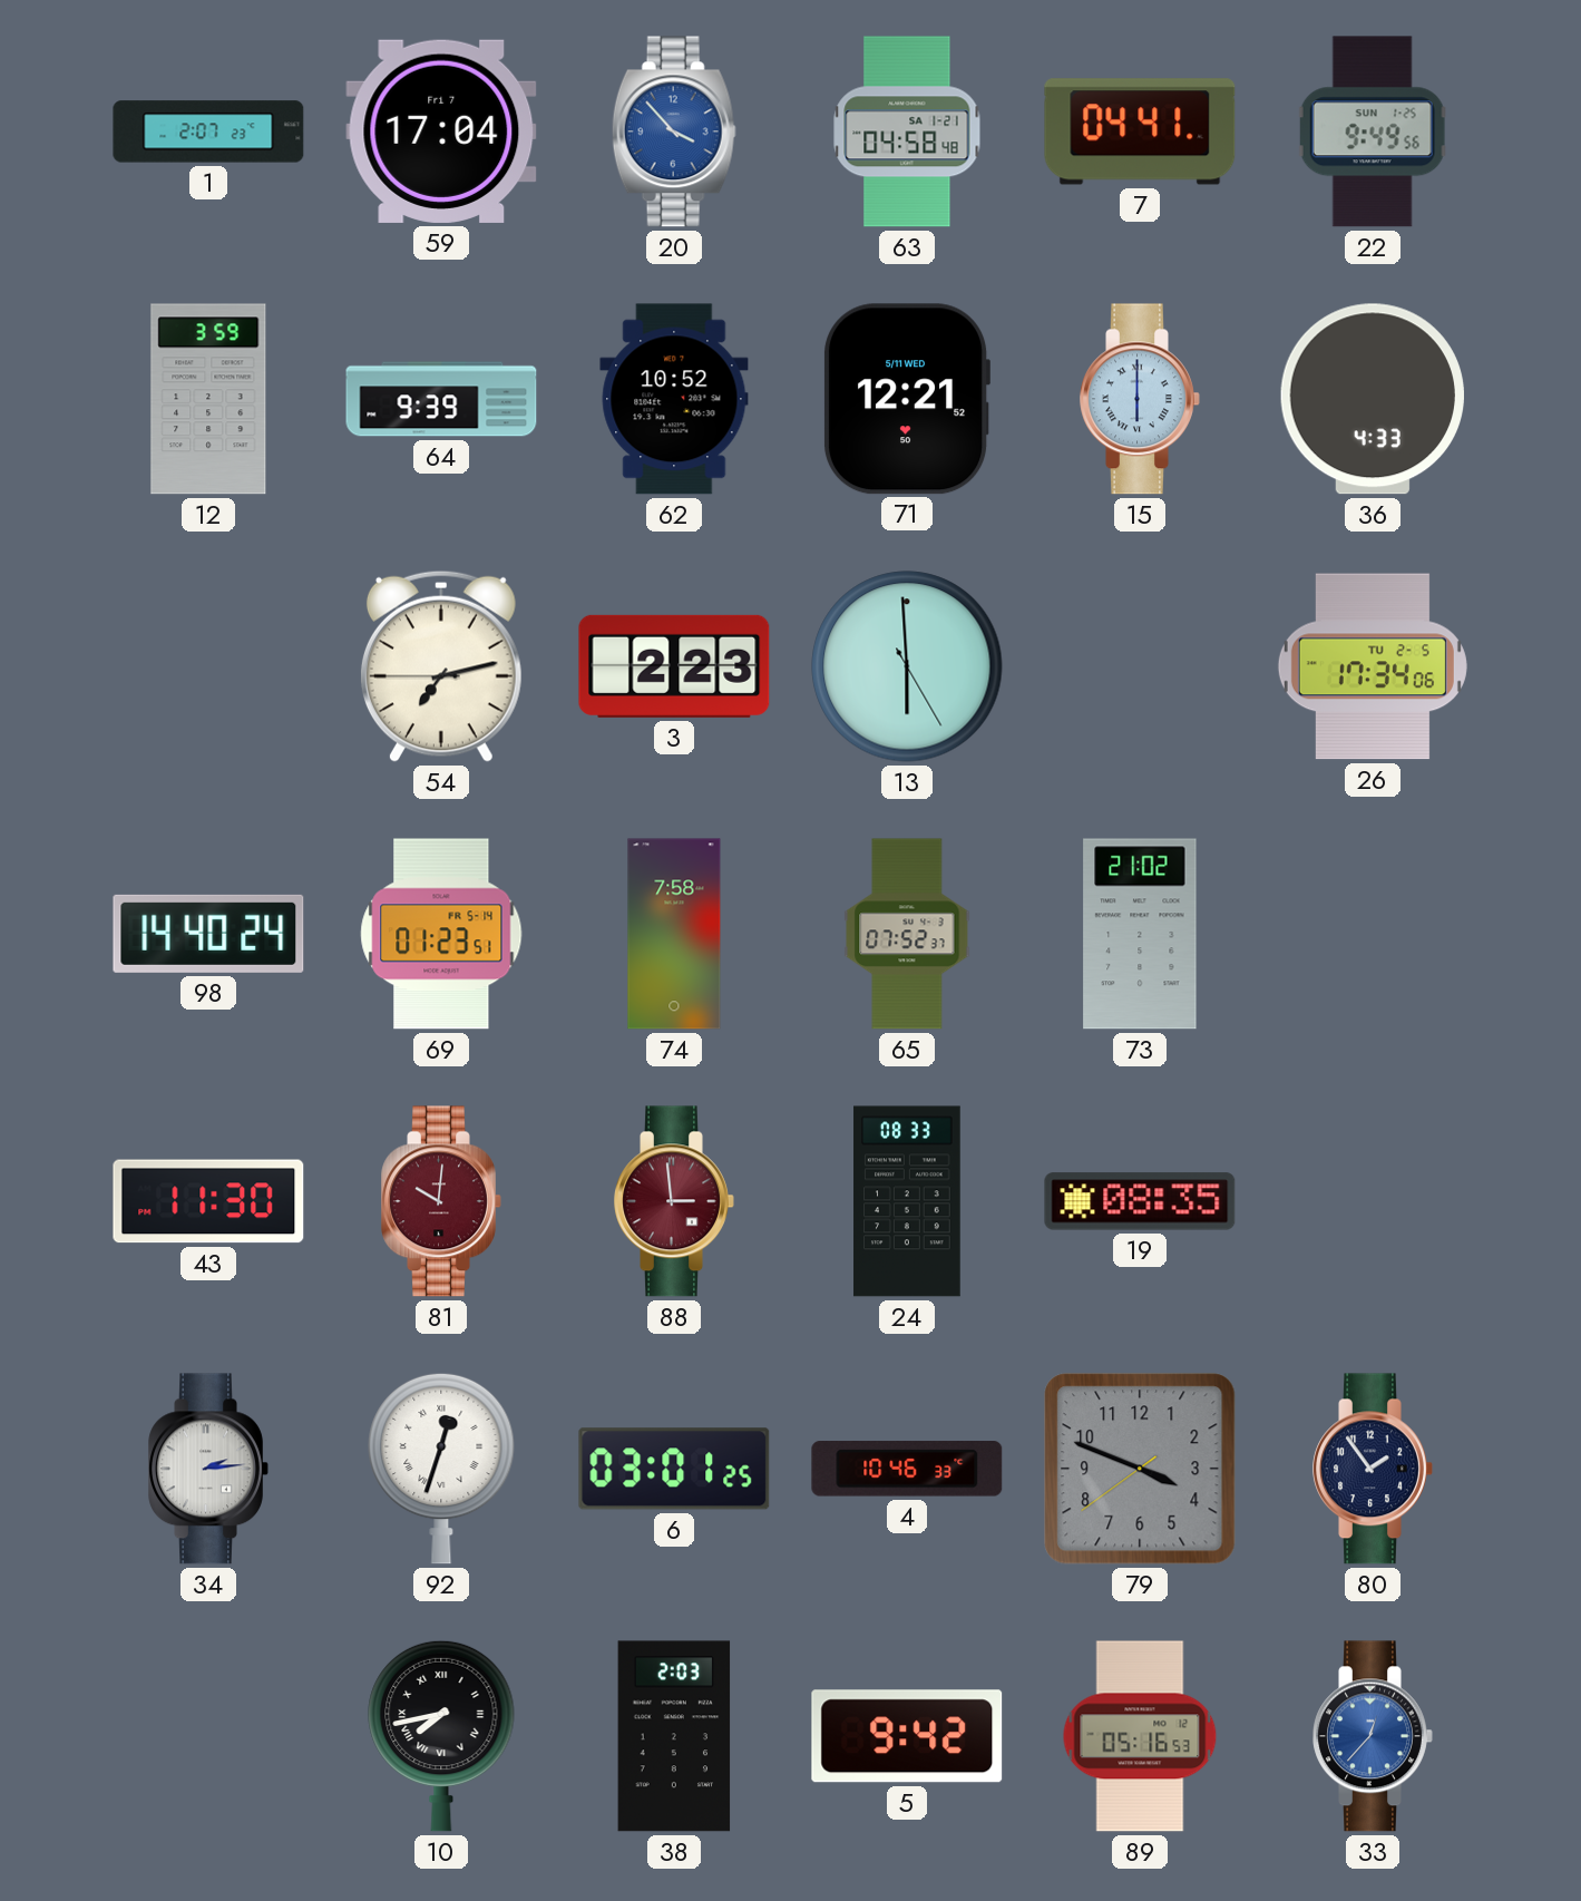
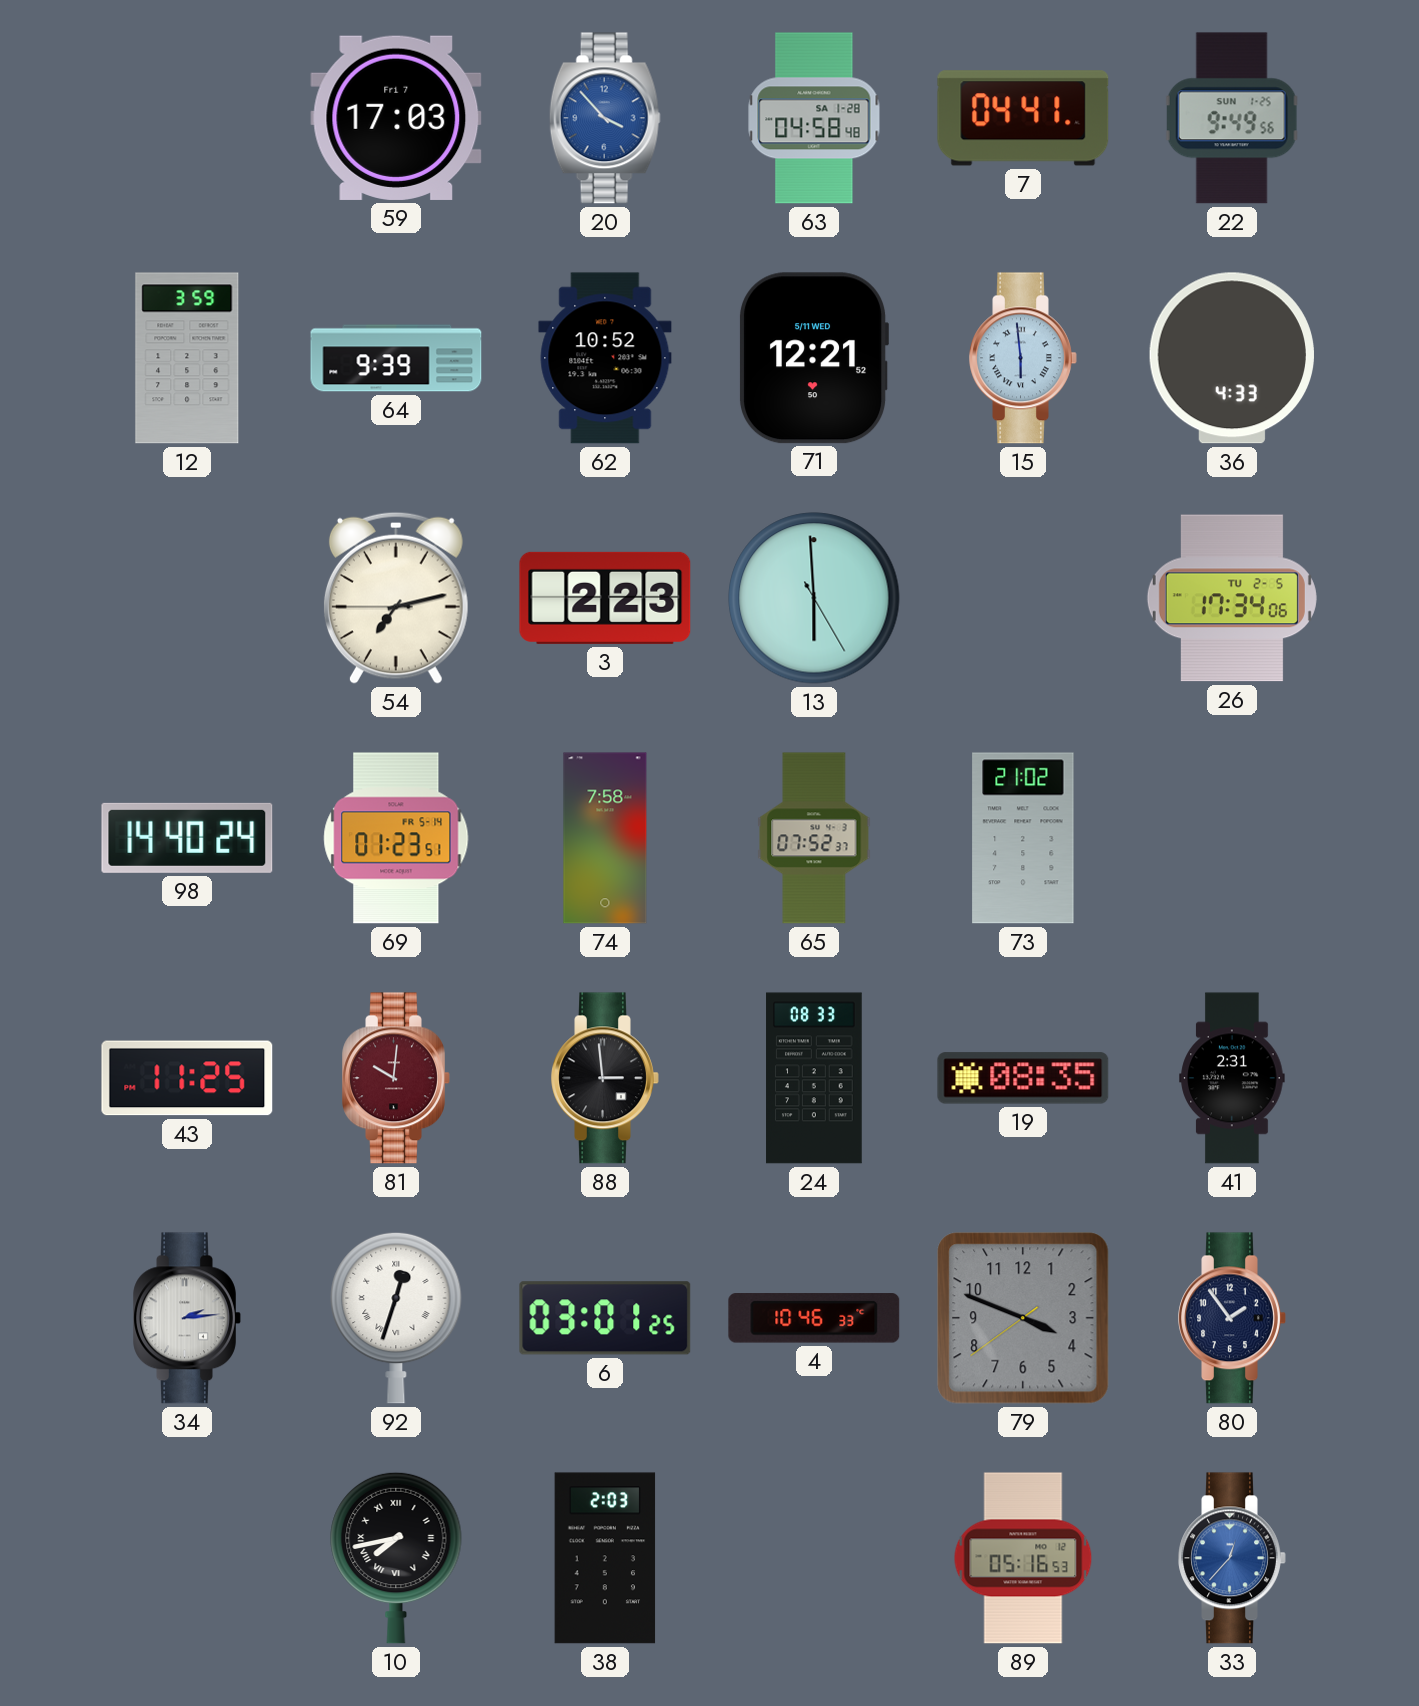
1: 2:07 -> none (208, 131)
59: 17:04 -> 17:03 (396, 118)
63 date: SA 1-21 -> SA 1-28 (814, 118)
15: 6:00 -> 5:59 (1023, 358)
43: 11:30 -> 11:25 (187, 1078)
88 dial: burgundy -> black (605, 1078)
41: none -> 2:31 (1232, 1078)
5: 9:42 -> none (907, 1736)
